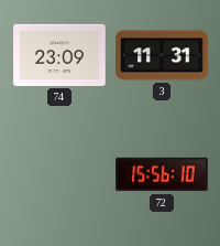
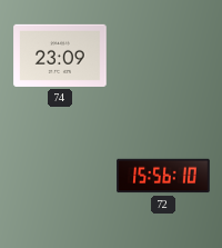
3: 11:31 -> none (162, 55)
